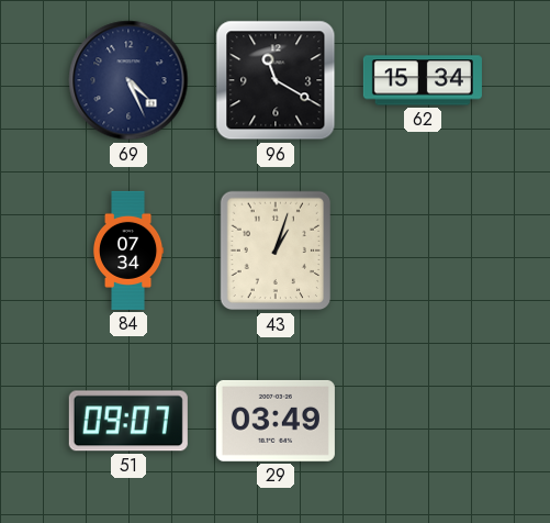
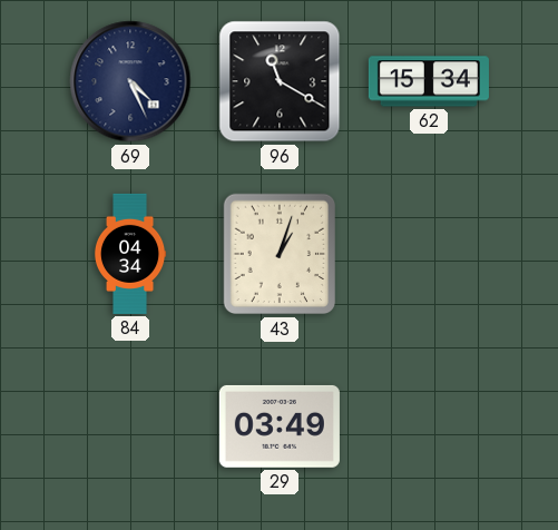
84: 07:34 -> 04:34 (130, 254)
51: 09:07 -> none (128, 421)
